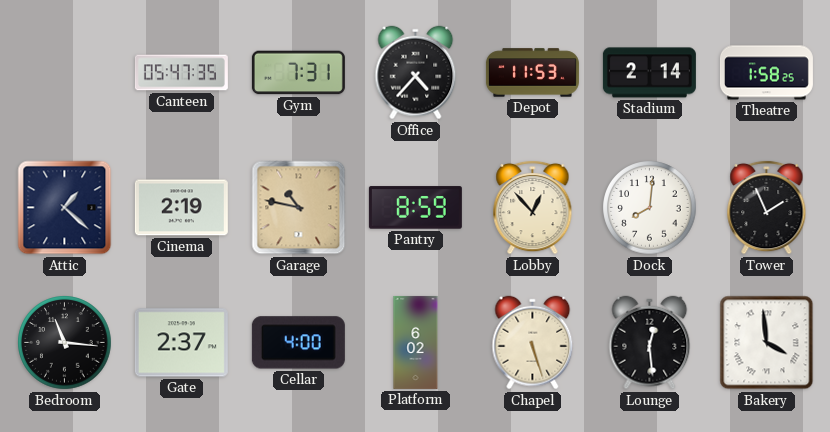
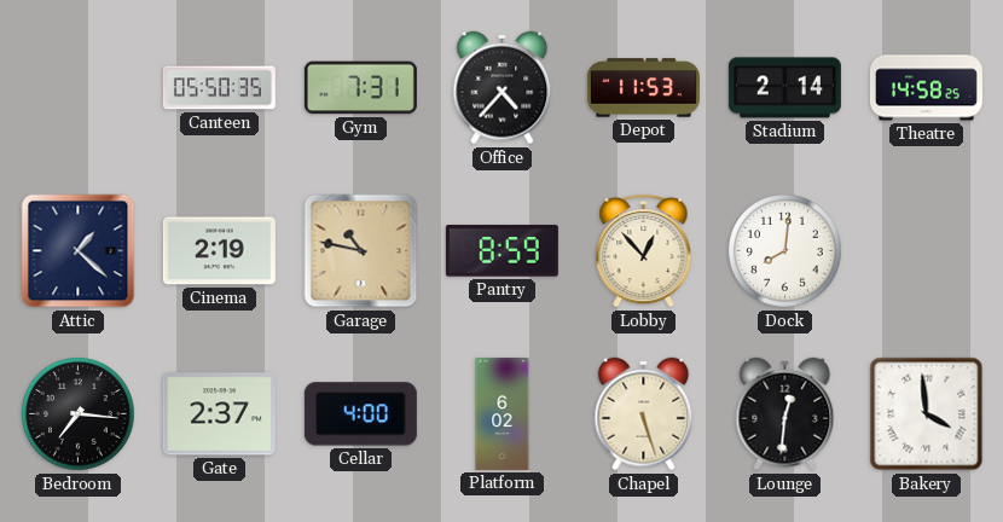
Canteen: 05:47 -> 05:50 (219, 88)
Theatre: 1:58 -> 14:58 (926, 88)
Tower: 1:56 -> none (767, 207)
Bedroom: 11:16 -> 7:16 (79, 414)
Lounge: 12:29 -> 12:31 (785, 414)
